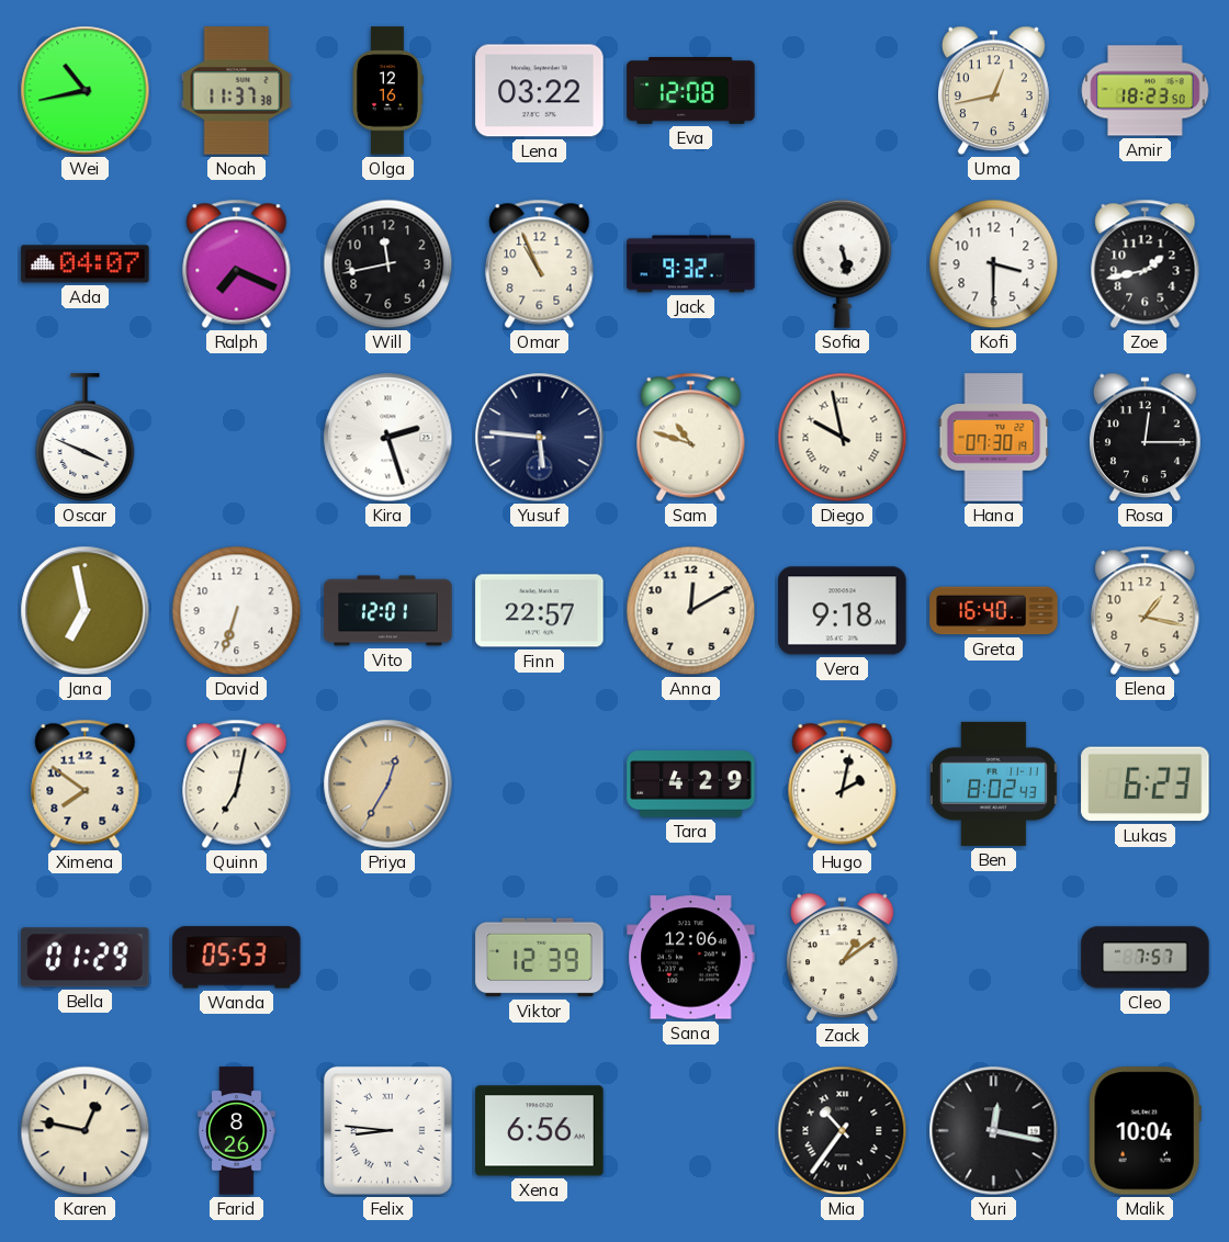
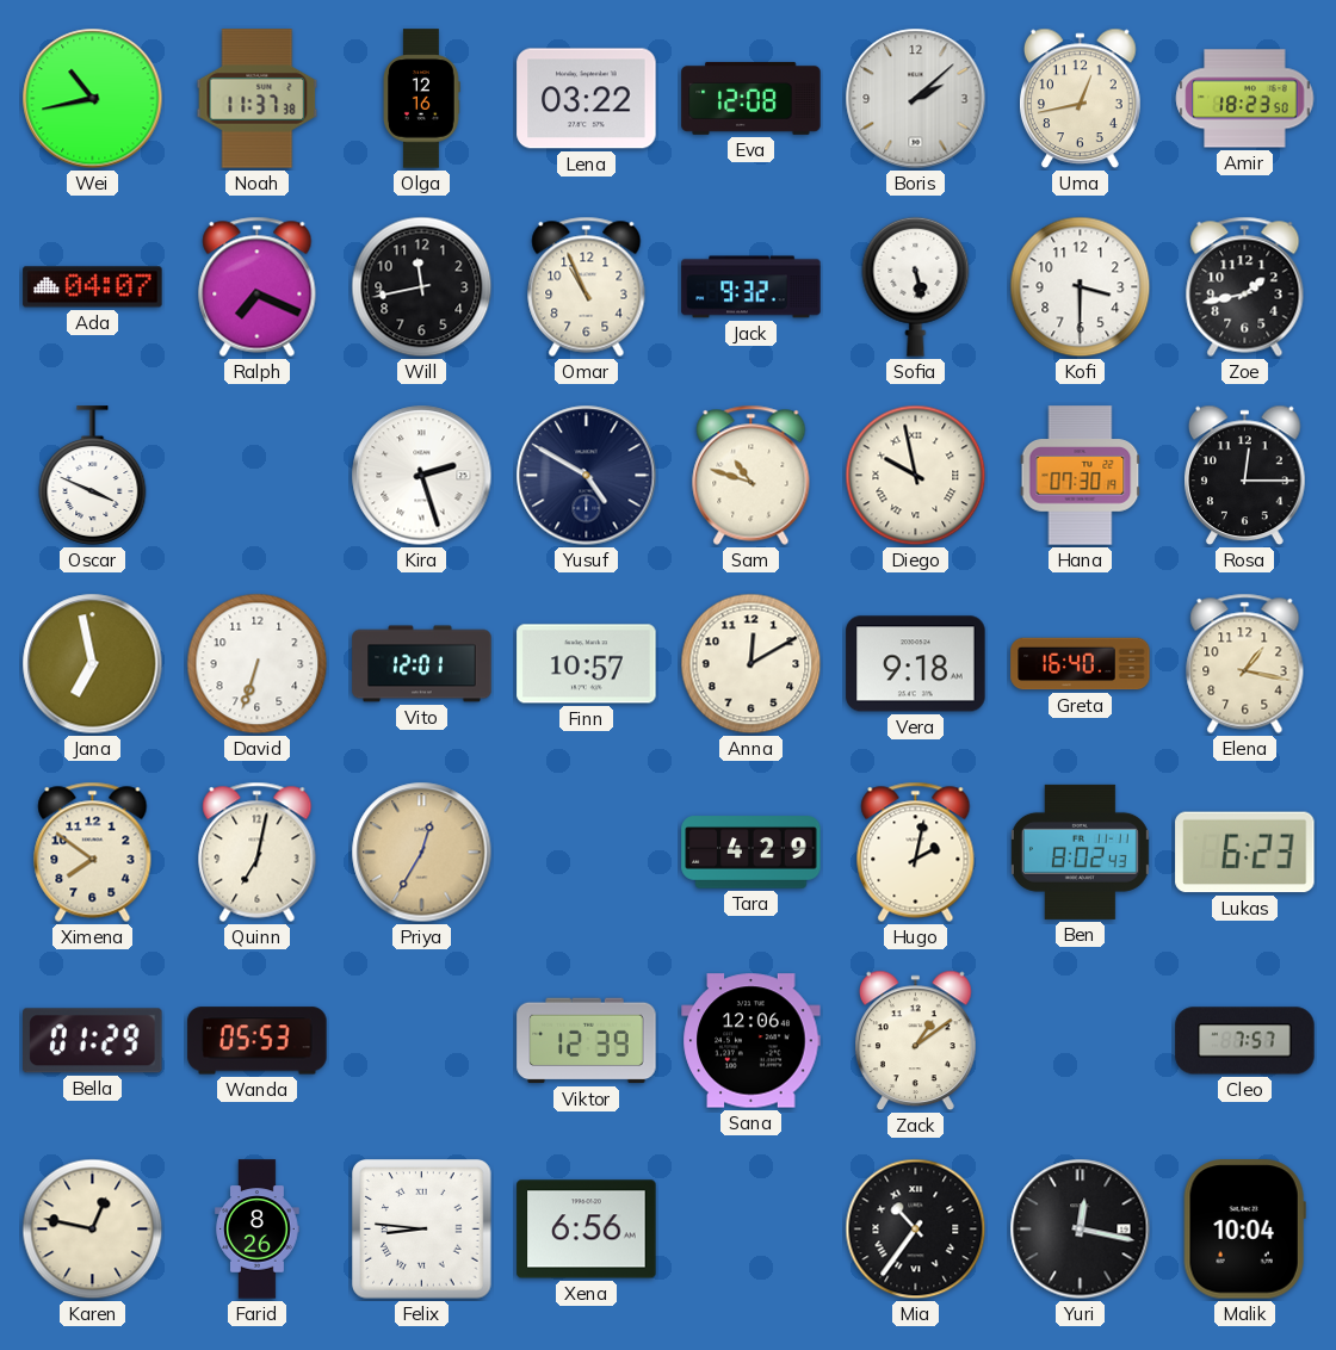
Boris: none -> 2:08 (916, 99)
Yusuf: 5:46 -> 4:50 (587, 476)
Finn: 22:57 -> 10:57 (587, 664)
